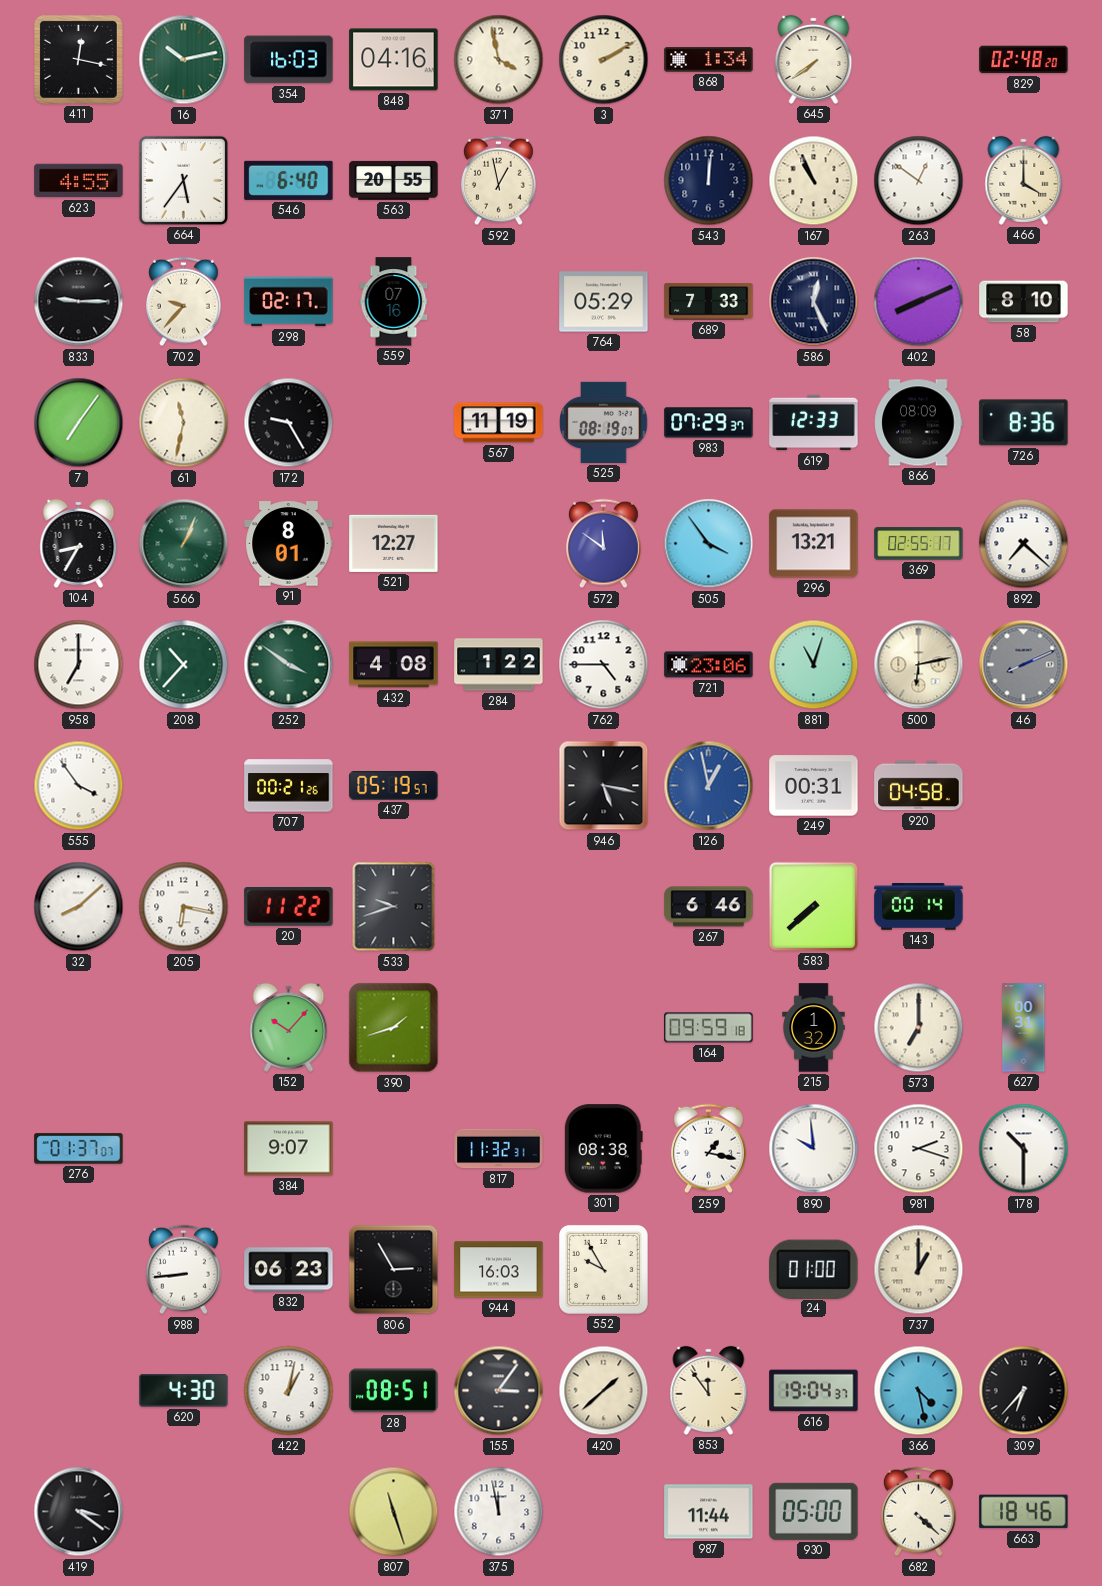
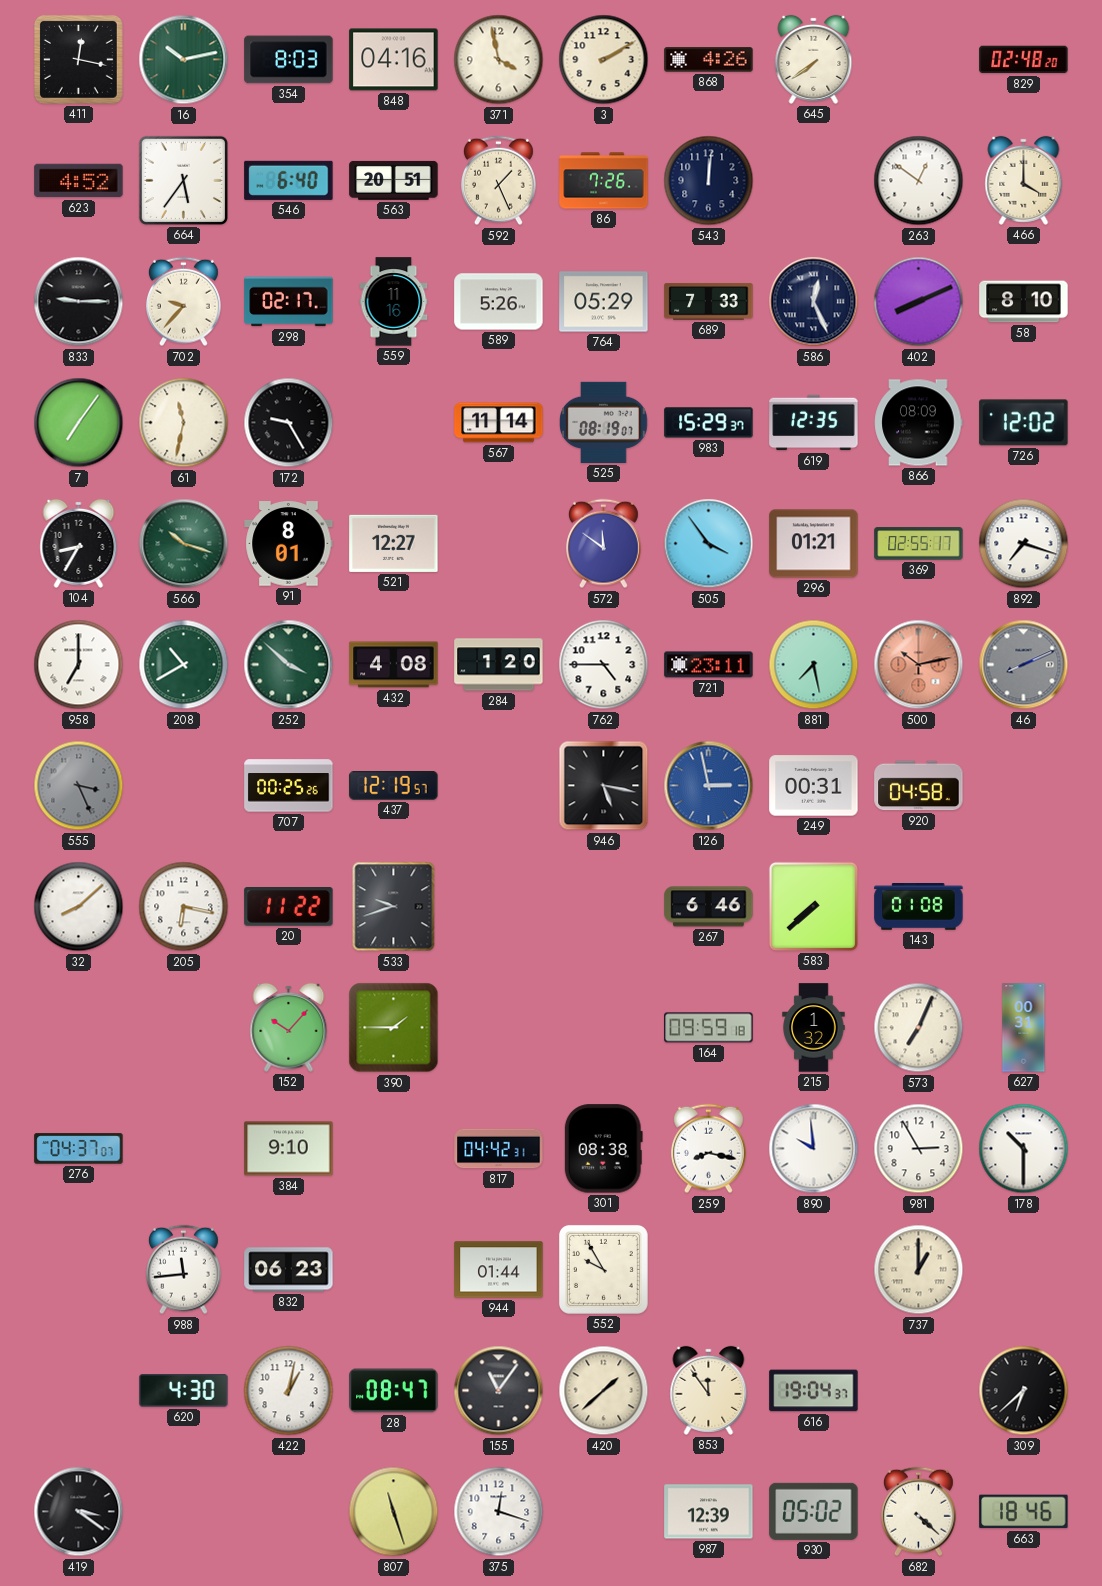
354: 16:03 -> 8:03 (289, 60)
868: 1:34 -> 4:26 (709, 60)
623: 4:55 -> 4:52 (79, 181)
563: 20:55 -> 20:51 (394, 180)
592: 12:58 -> 1:26 (499, 181)
86: none -> 7:26 (604, 181)
167: 10:56 -> none (814, 181)
559: 07:16 -> 11:16 (394, 302)
589: none -> 5:26 (499, 302)
567: 11:19 -> 11:14 (499, 423)
983: 07:29 -> 15:29 (709, 423)
619: 12:33 -> 12:35 (814, 423)
726: 8:36 -> 12:02 (1024, 423)
566: 1:04 -> 10:18 (184, 544)
296: 13:21 -> 01:21 (814, 544)
892: 7:22 -> 7:18 (1024, 544)
208: 10:37 -> 10:40 (184, 665)
252: 3:51 -> 3:52 (289, 665)
284: 1:22 -> 1:20 (499, 665)
721: 23:06 -> 23:11 (709, 665)
881: 11:03 -> 7:28 (814, 665)
500: 6:13 -> 10:13 (919, 665)
500 dial: cream -> salmon (919, 665)
555: 3:54 -> 3:26 (79, 786)
555 dial: white -> grey (79, 786)
707: 00:21 -> 00:25 (289, 786)
437: 05:19 -> 12:19 (394, 786)
126: 12:58 -> 2:58 (709, 786)
143: 00:14 -> 01:08 (919, 907)
390: 1:42 -> 1:45 (394, 1028)
573: 7:00 -> 7:04 (919, 1028)
276: 01:37 -> 04:37 (79, 1149)
384: 9:07 -> 9:10 (289, 1149)
817: 11:32 -> 04:42 (499, 1149)
259: 1:17 -> 8:17 (709, 1149)
981: 2:18 -> 2:55 (919, 1149)
988: 8:44 -> 11:44 (184, 1270)
806: 2:55 -> none (394, 1270)
944: 16:03 -> 01:44 (499, 1270)
24: 01:00 -> none (814, 1269)
28: 08:51 -> 08:47 (394, 1391)
155: 3:06 -> 11:06 (499, 1391)
366: 4:28 -> none (919, 1391)
309: 6:37 -> 6:38 (1024, 1391)
375: 11:58 -> 12:18 (499, 1512)
987: 11:44 -> 12:39 (709, 1512)
930: 05:00 -> 05:02 (814, 1511)
